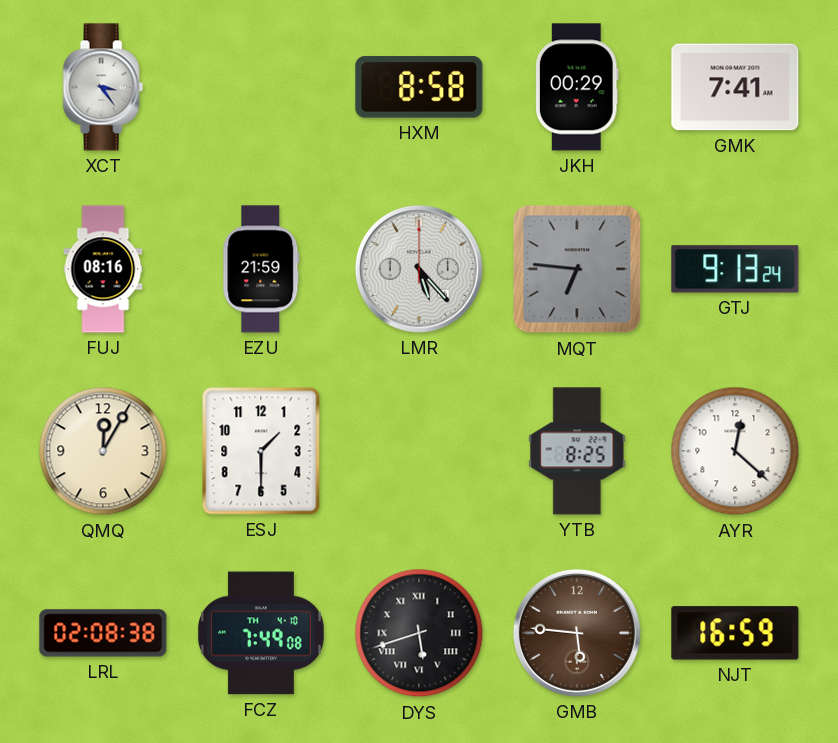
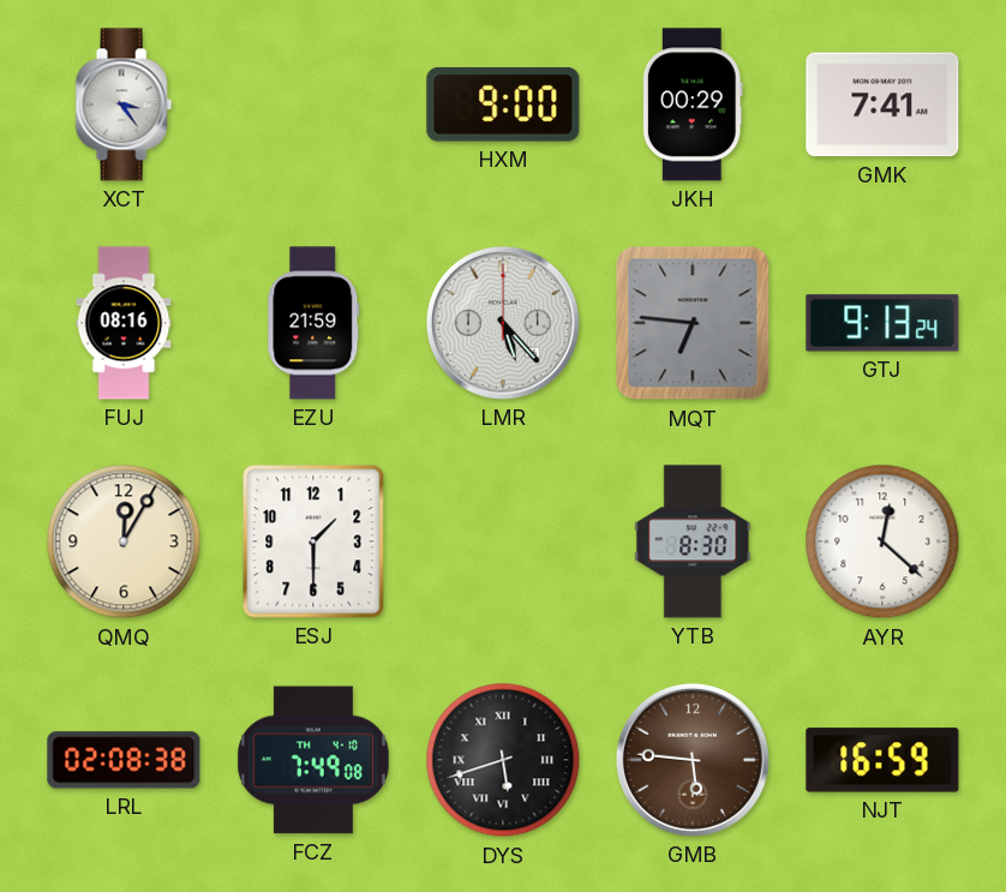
HXM: 8:58 -> 9:00 (503, 104)
YTB: 8:25 -> 8:30 (693, 541)
